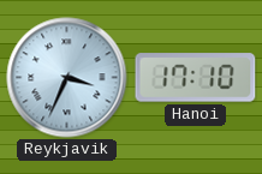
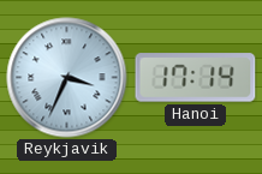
Hanoi: 17:10 -> 17:14 (196, 78)
